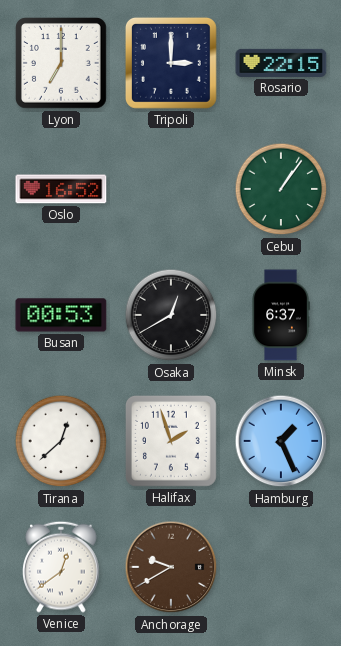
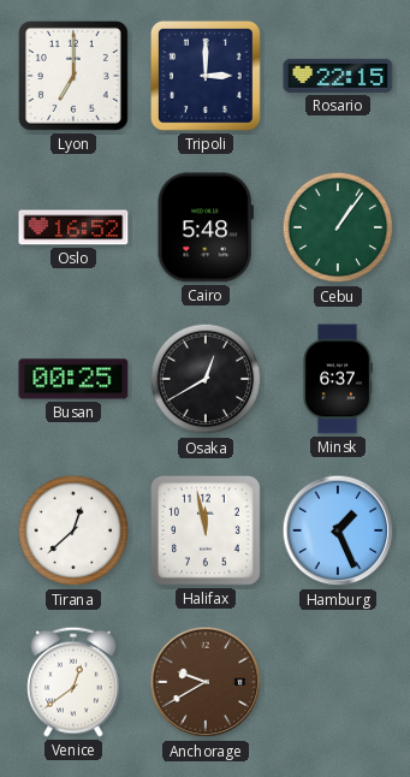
Cairo: none -> 5:48 (206, 227)
Busan: 00:53 -> 00:25 (73, 379)
Halifax: 1:57 -> 11:58 (206, 530)
